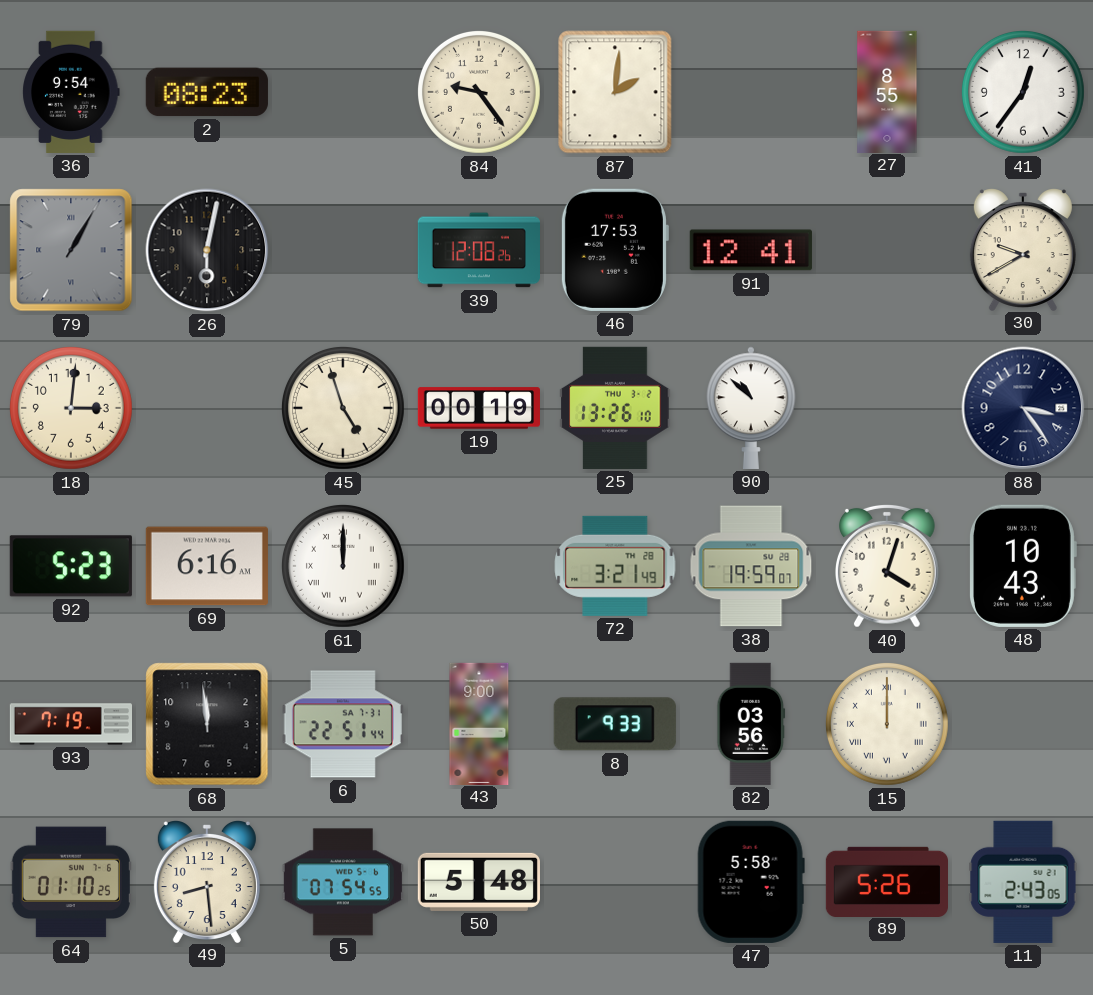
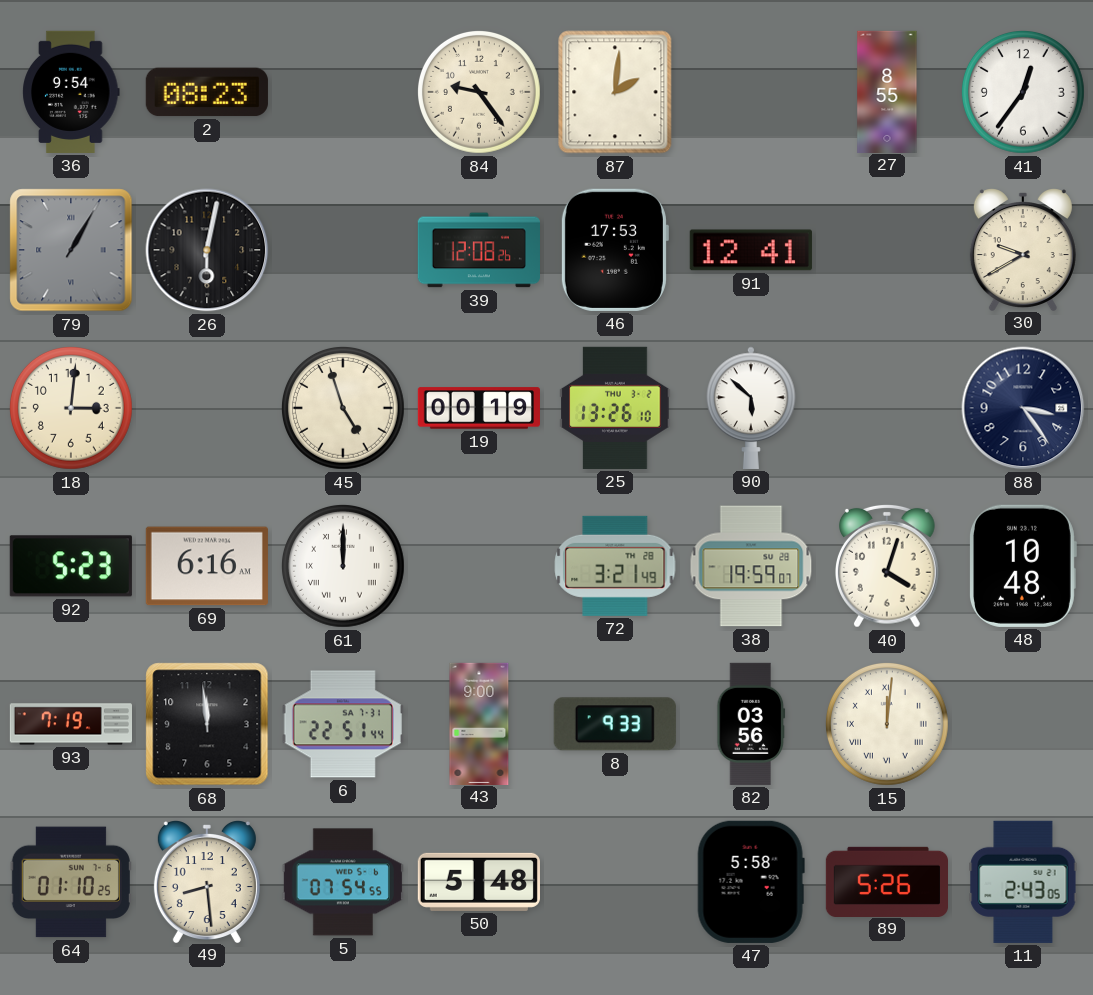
90: 10:52 -> 5:52 (752, 408)
48: 10:43 -> 10:48 (1023, 566)
15: 12:00 -> 12:01 (887, 724)
